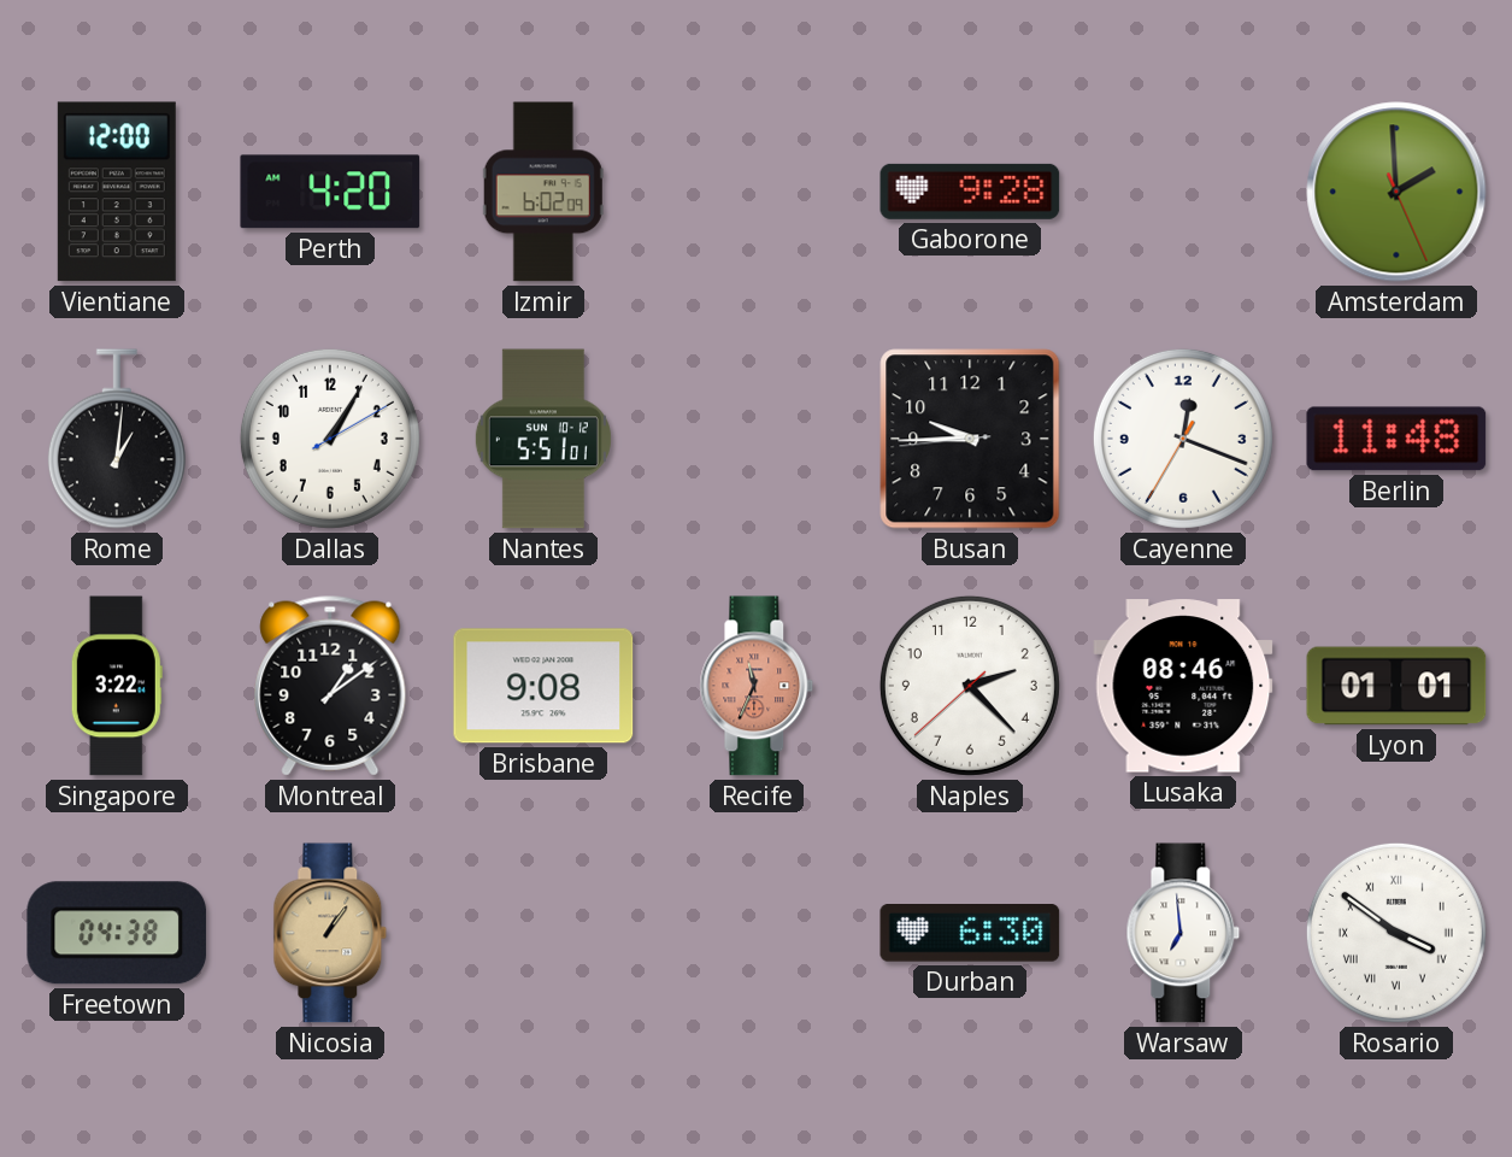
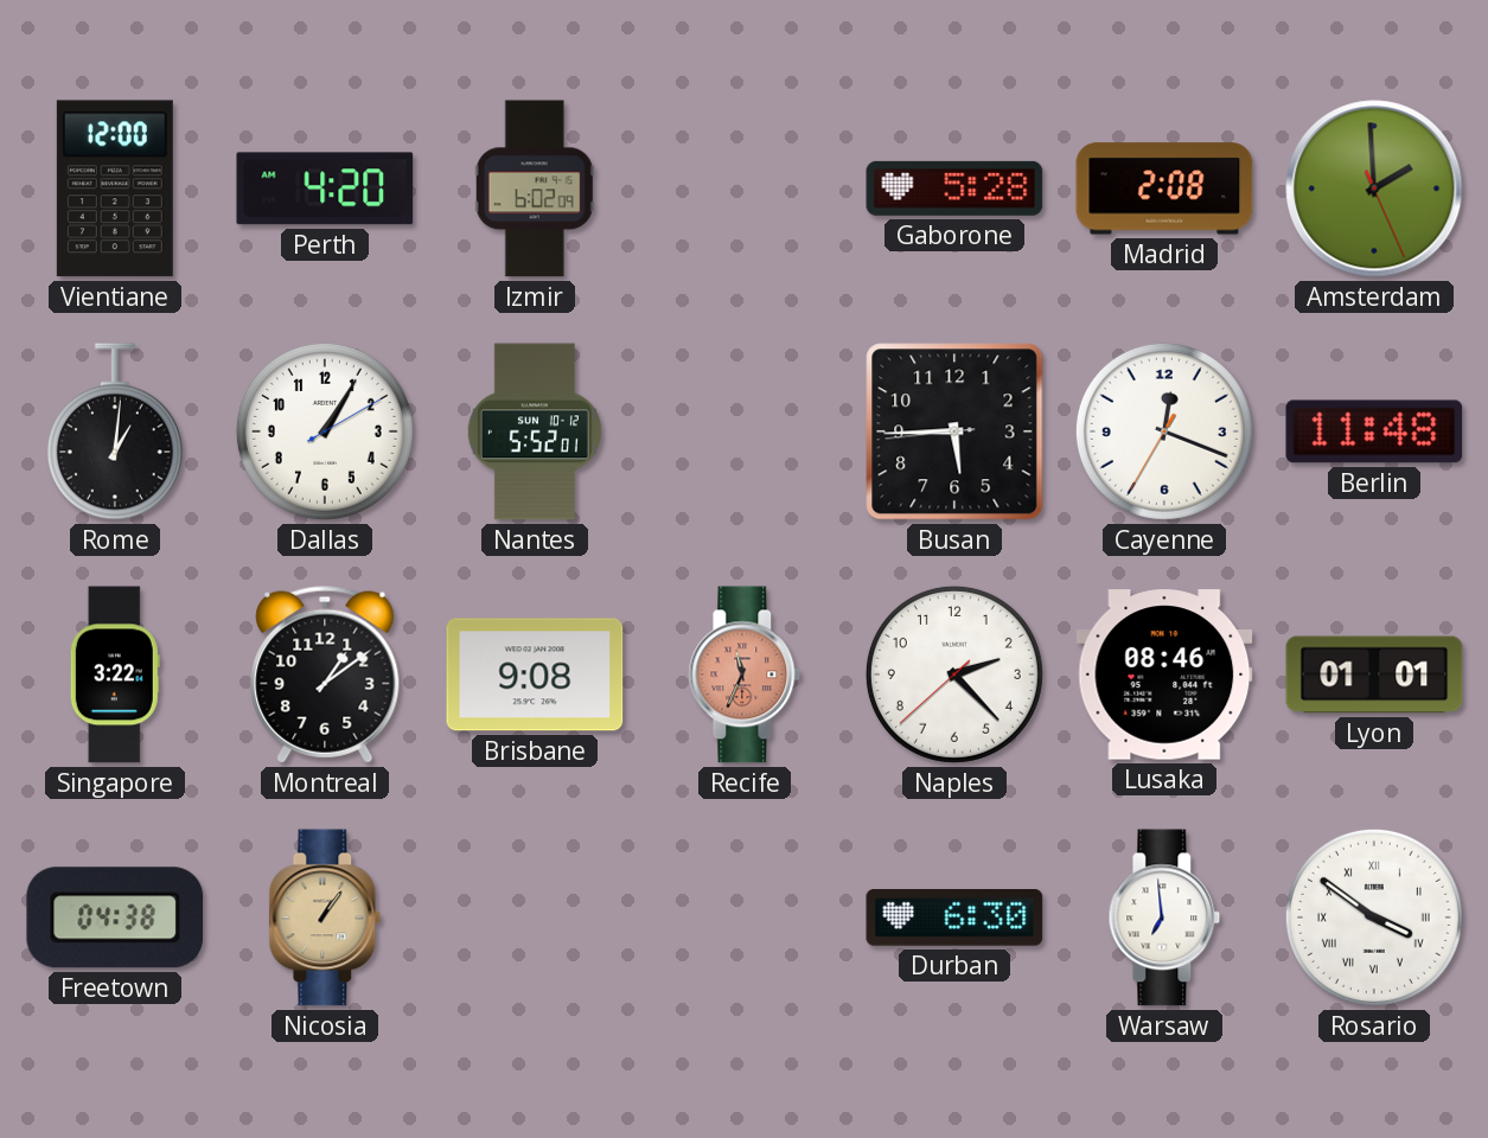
Gaborone: 9:28 -> 5:28 (954, 188)
Madrid: none -> 2:08 (1164, 188)
Nantes: 5:51 -> 5:52 (535, 431)
Busan: 9:44 -> 5:44 (954, 431)
